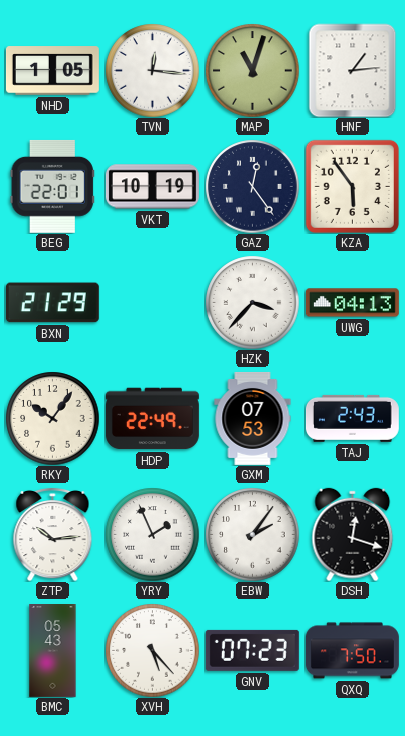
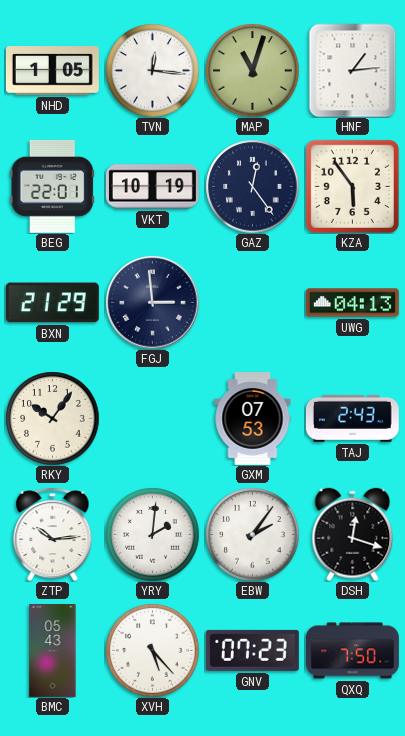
FGJ: none -> 2:59 (152, 302)
HZK: 3:37 -> none (252, 302)
HDP: 22:49 -> none (152, 419)
YRY: 1:56 -> 2:01 (152, 534)
